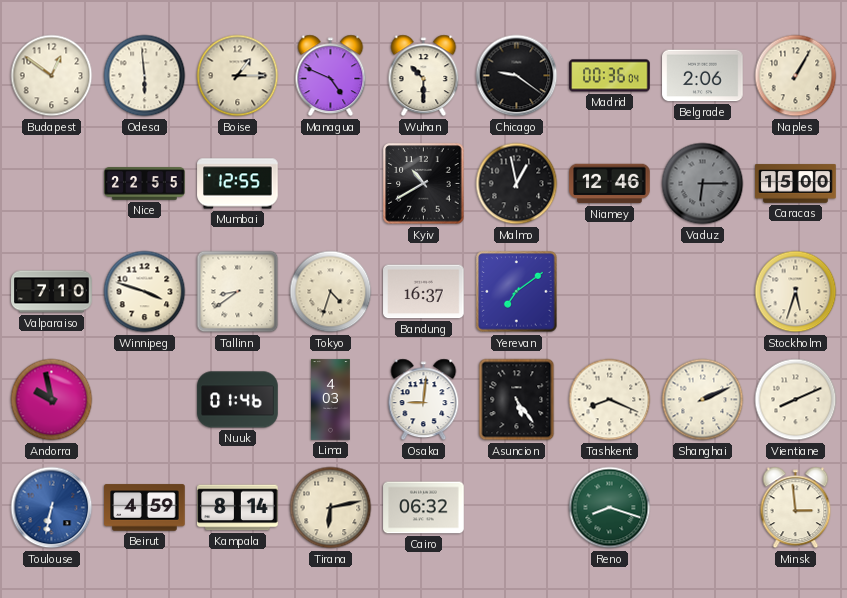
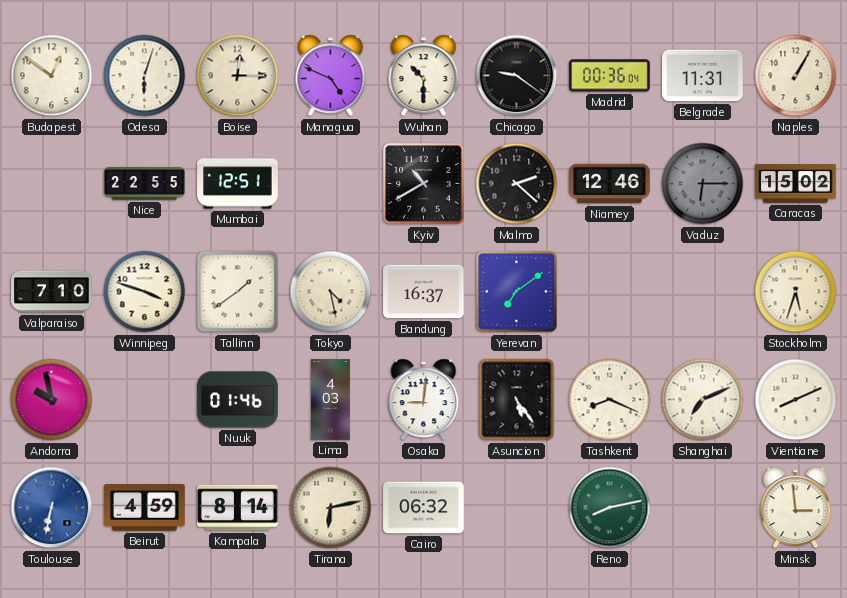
Odesa: 5:59 -> 6:03 (145, 76)
Boise: 1:15 -> 12:15 (238, 76)
Belgrade: 2:06 -> 11:31 (703, 76)
Mumbai: 12:55 -> 12:51 (238, 184)
Malmo: 12:58 -> 2:22 (517, 184)
Caracas: 15:00 -> 15:02 (796, 184)
Tallinn: 8:39 -> 1:39 (238, 292)
Tokyo: 4:33 -> 4:28 (331, 292)
Shanghai: 2:11 -> 7:11 (703, 400)
Reno: 8:18 -> 8:13 (610, 508)
